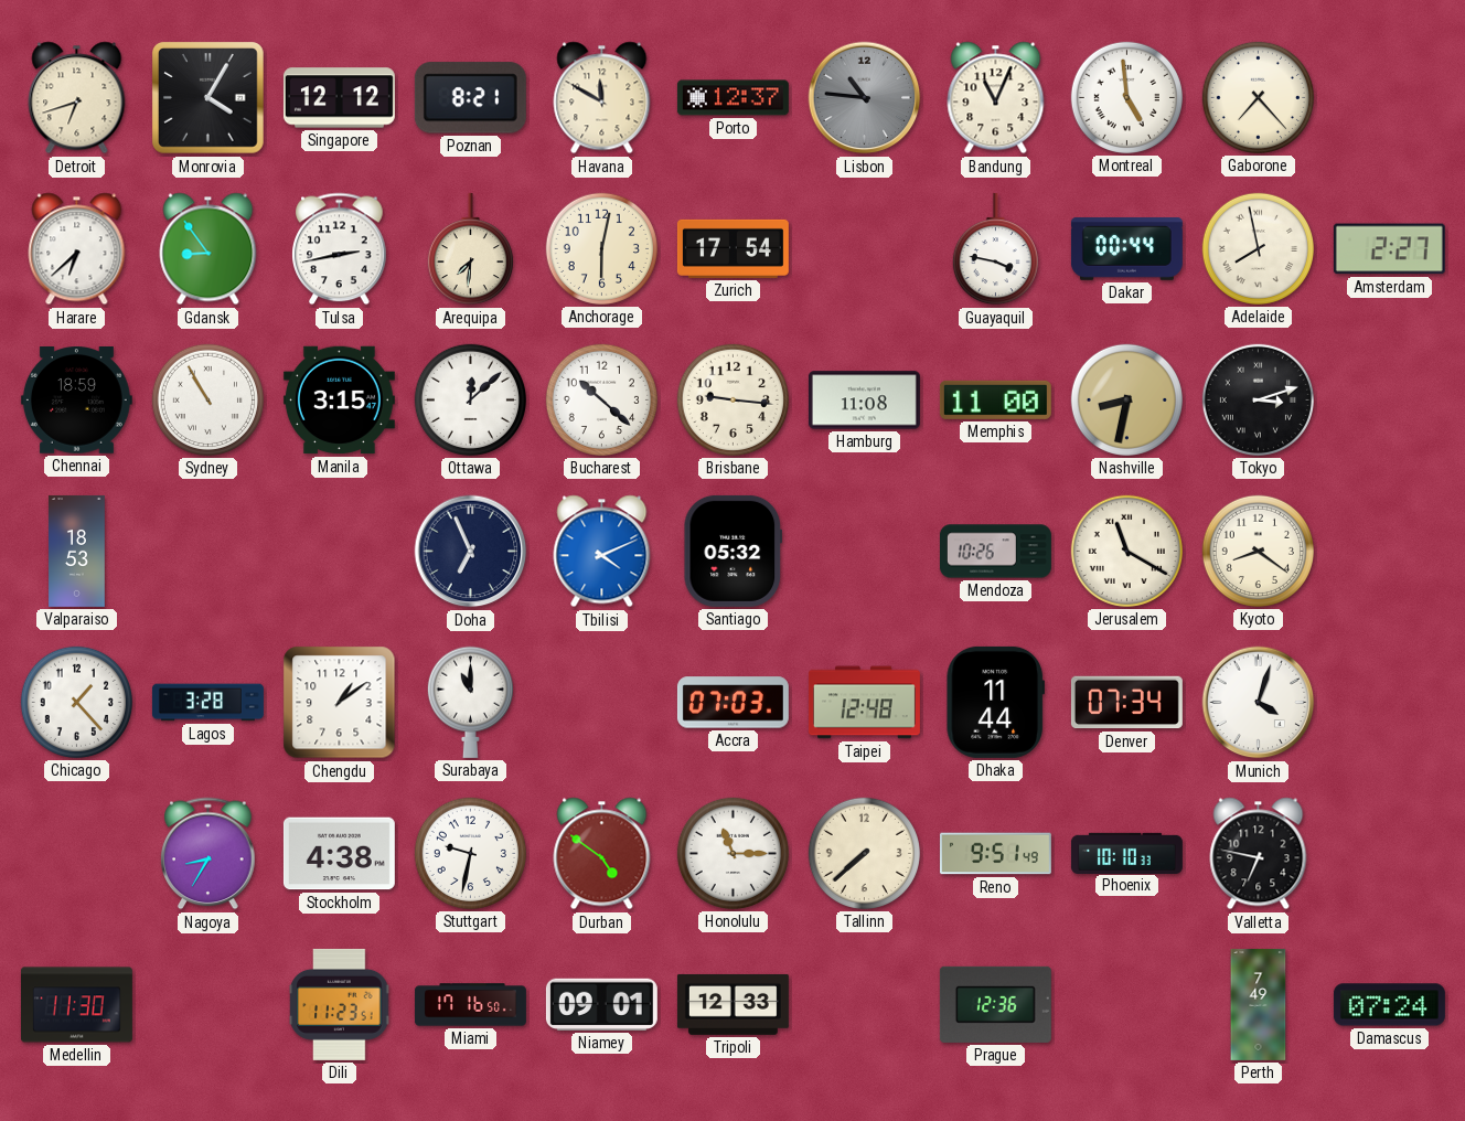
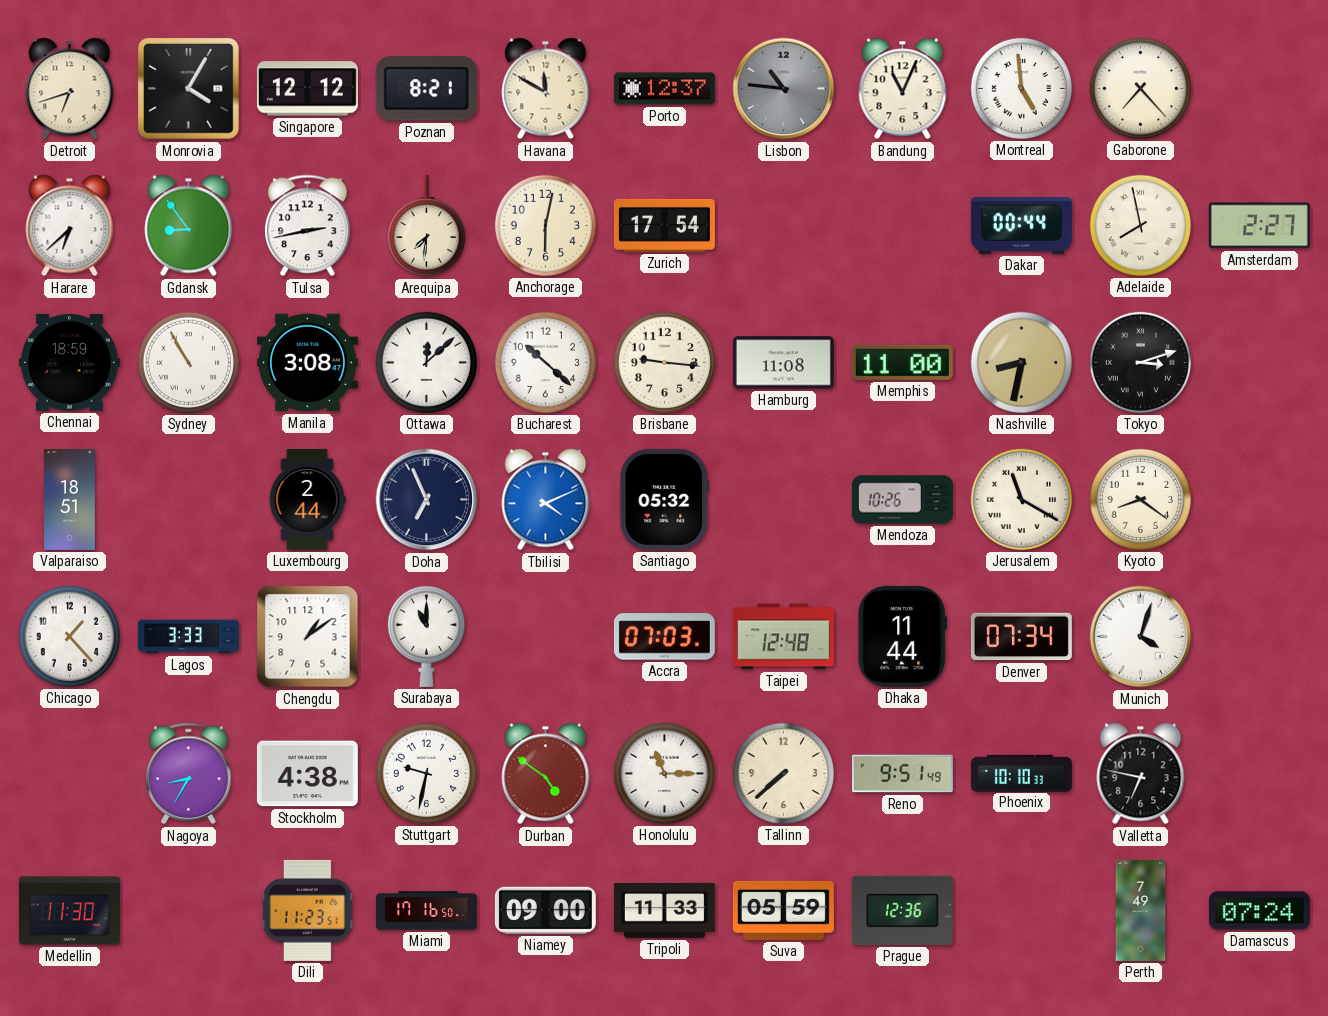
Guayaquil: 3:47 -> none (995, 249)
Manila: 3:15 -> 3:08 (307, 363)
Valparaiso: 18:53 -> 18:51 (70, 499)
Luxembourg: none -> 2:44 (307, 499)
Lagos: 3:28 -> 3:33 (188, 637)
Niamey: 09:01 -> 09:00 (545, 910)
Tripoli: 12:33 -> 11:33 (664, 910)
Suva: none -> 05:59 (783, 910)
